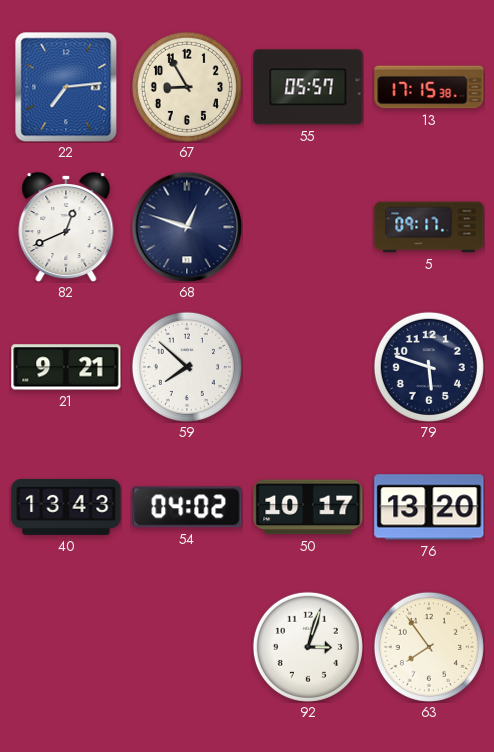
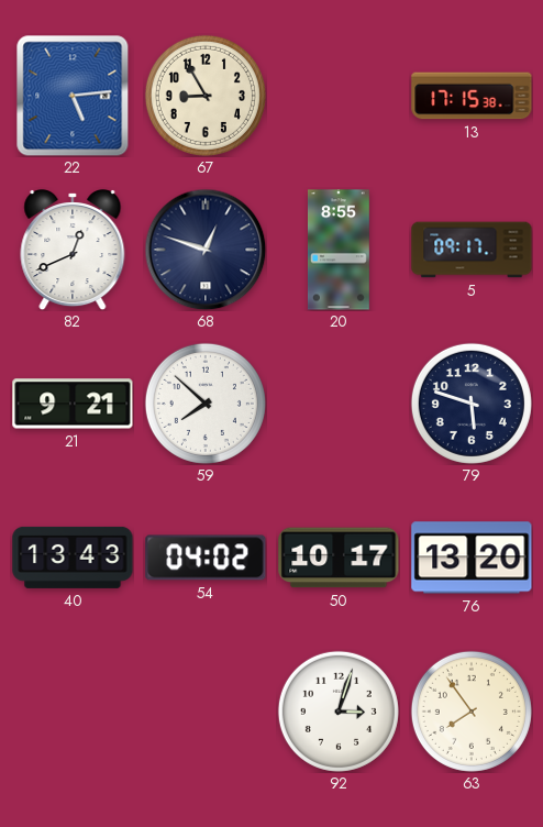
22: 7:14 -> 5:14 (73, 96)
55: 05:57 -> none (308, 87)
20: none -> 8:55 (340, 250)
